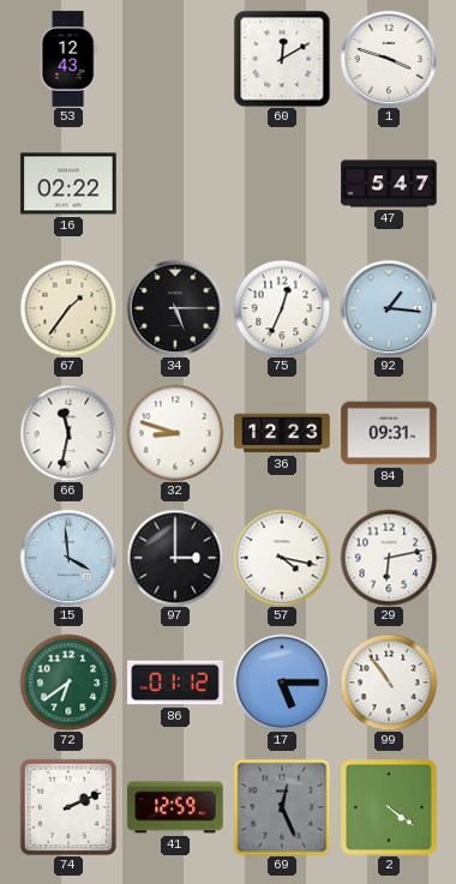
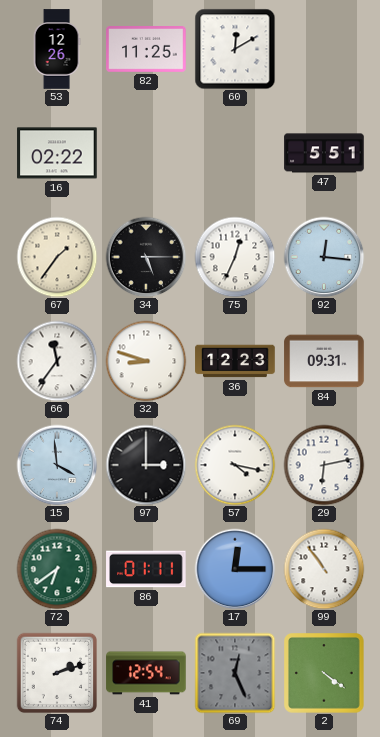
53: 12:43 -> 12:26 (57, 49)
82: none -> 11:25 (146, 50)
1: 3:48 -> none (389, 59)
47: 5:47 -> 5:51 (324, 153)
92: 1:16 -> 12:16 (324, 257)
66: 11:32 -> 11:36 (57, 361)
86: 01:12 -> 01:11 (146, 569)
17: 5:15 -> 12:15 (235, 569)
74: 2:11 -> 2:12 (56, 672)
41: 12:59 -> 12:54 (146, 673)
